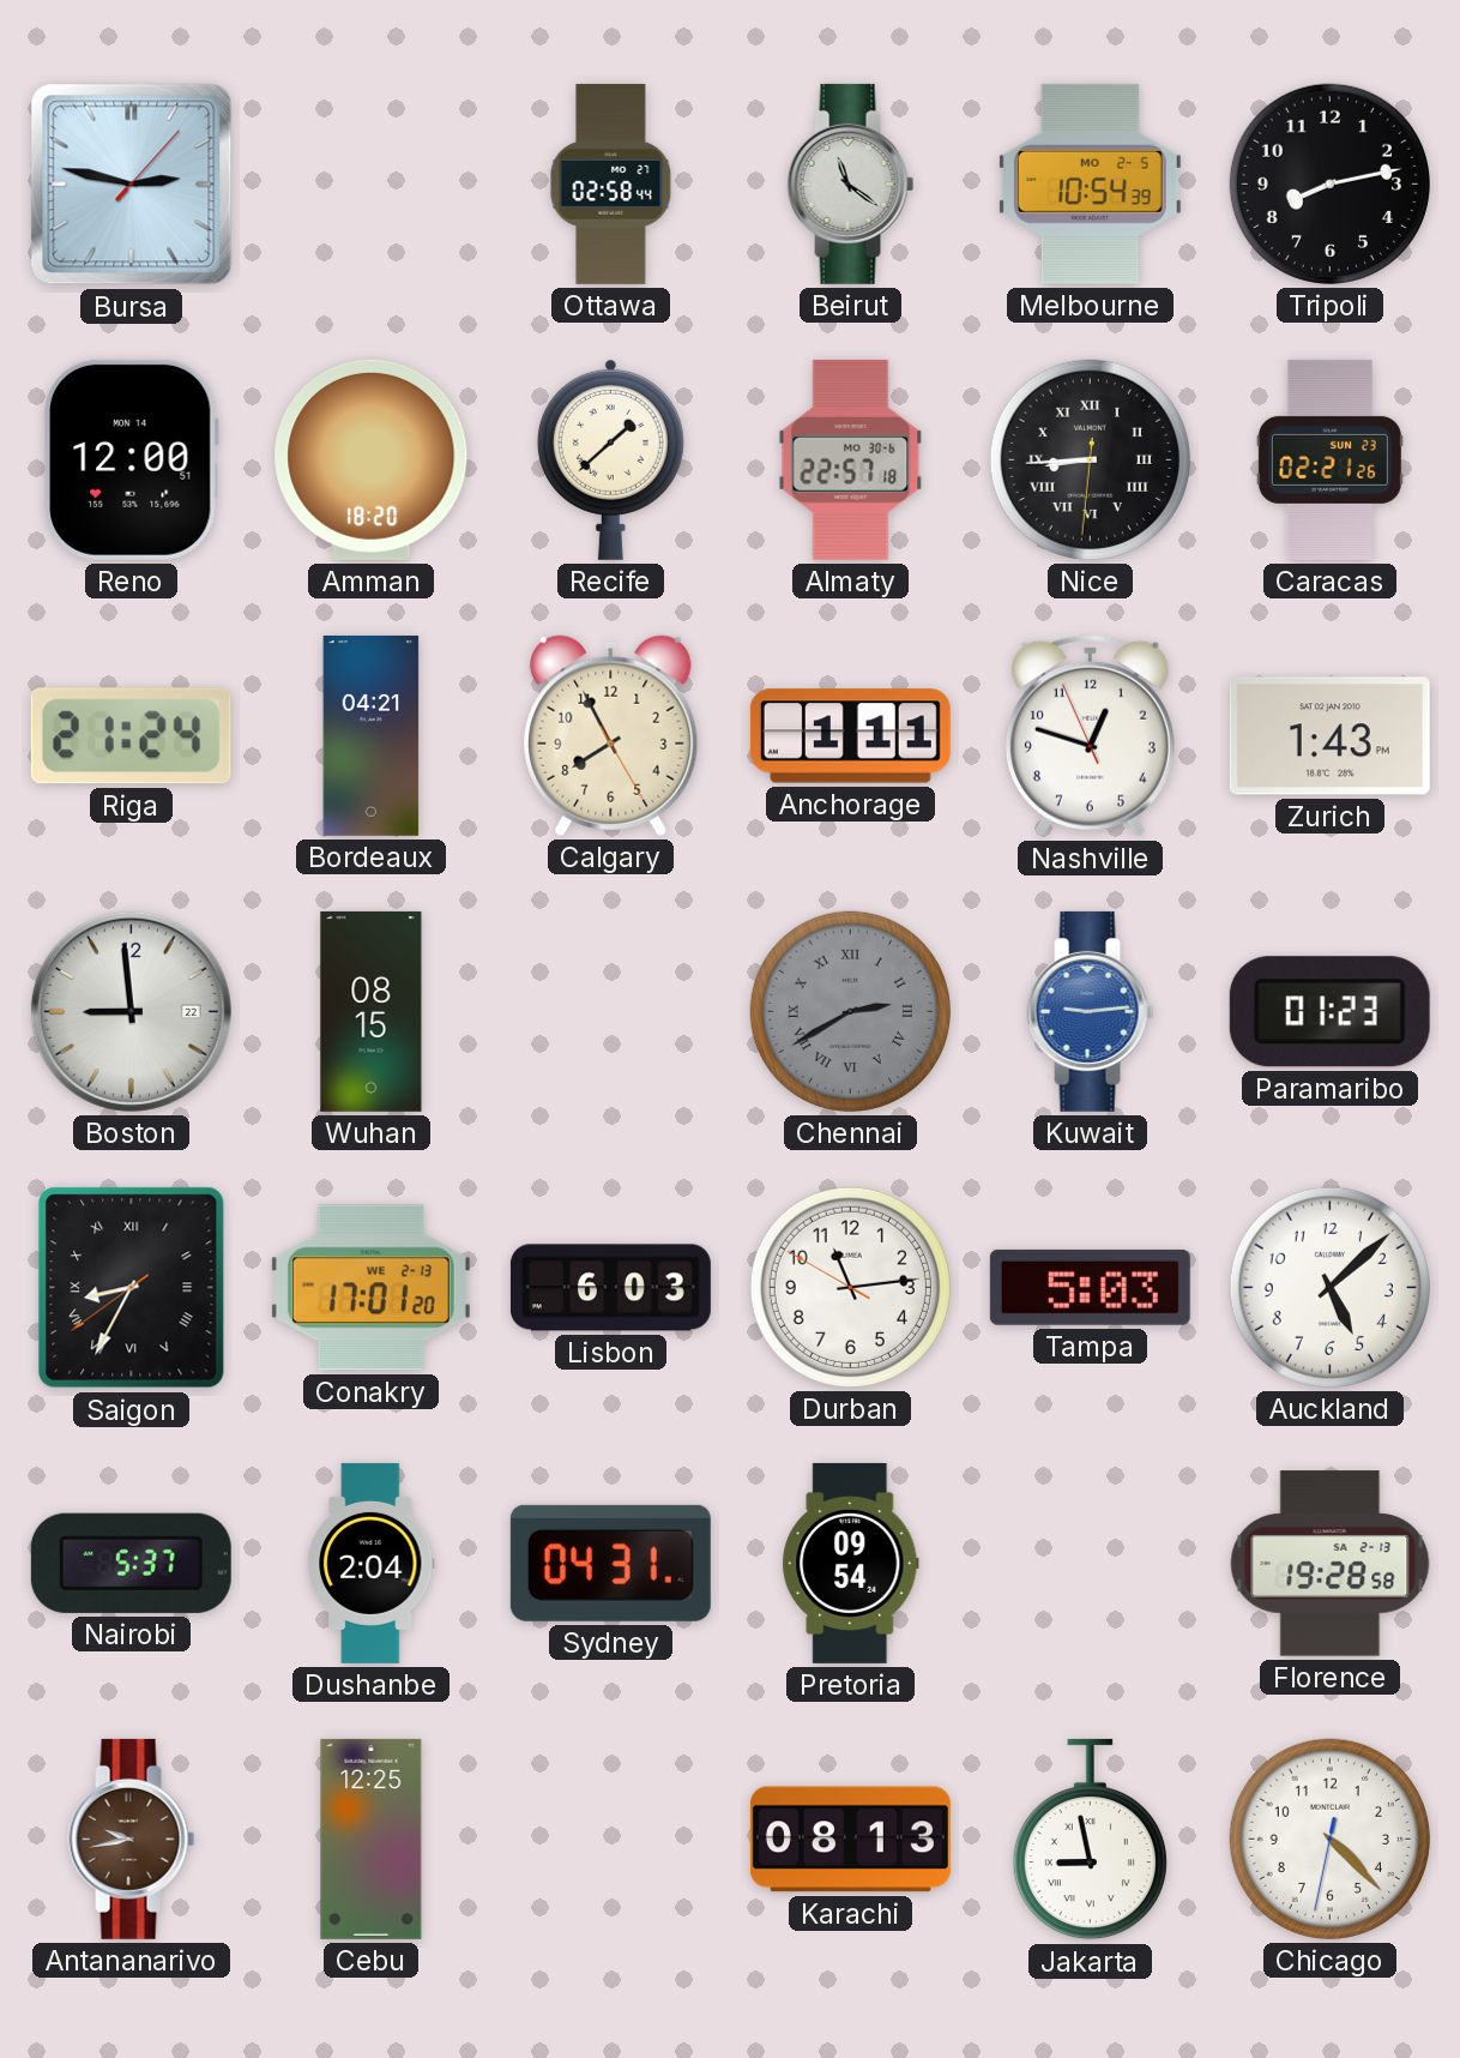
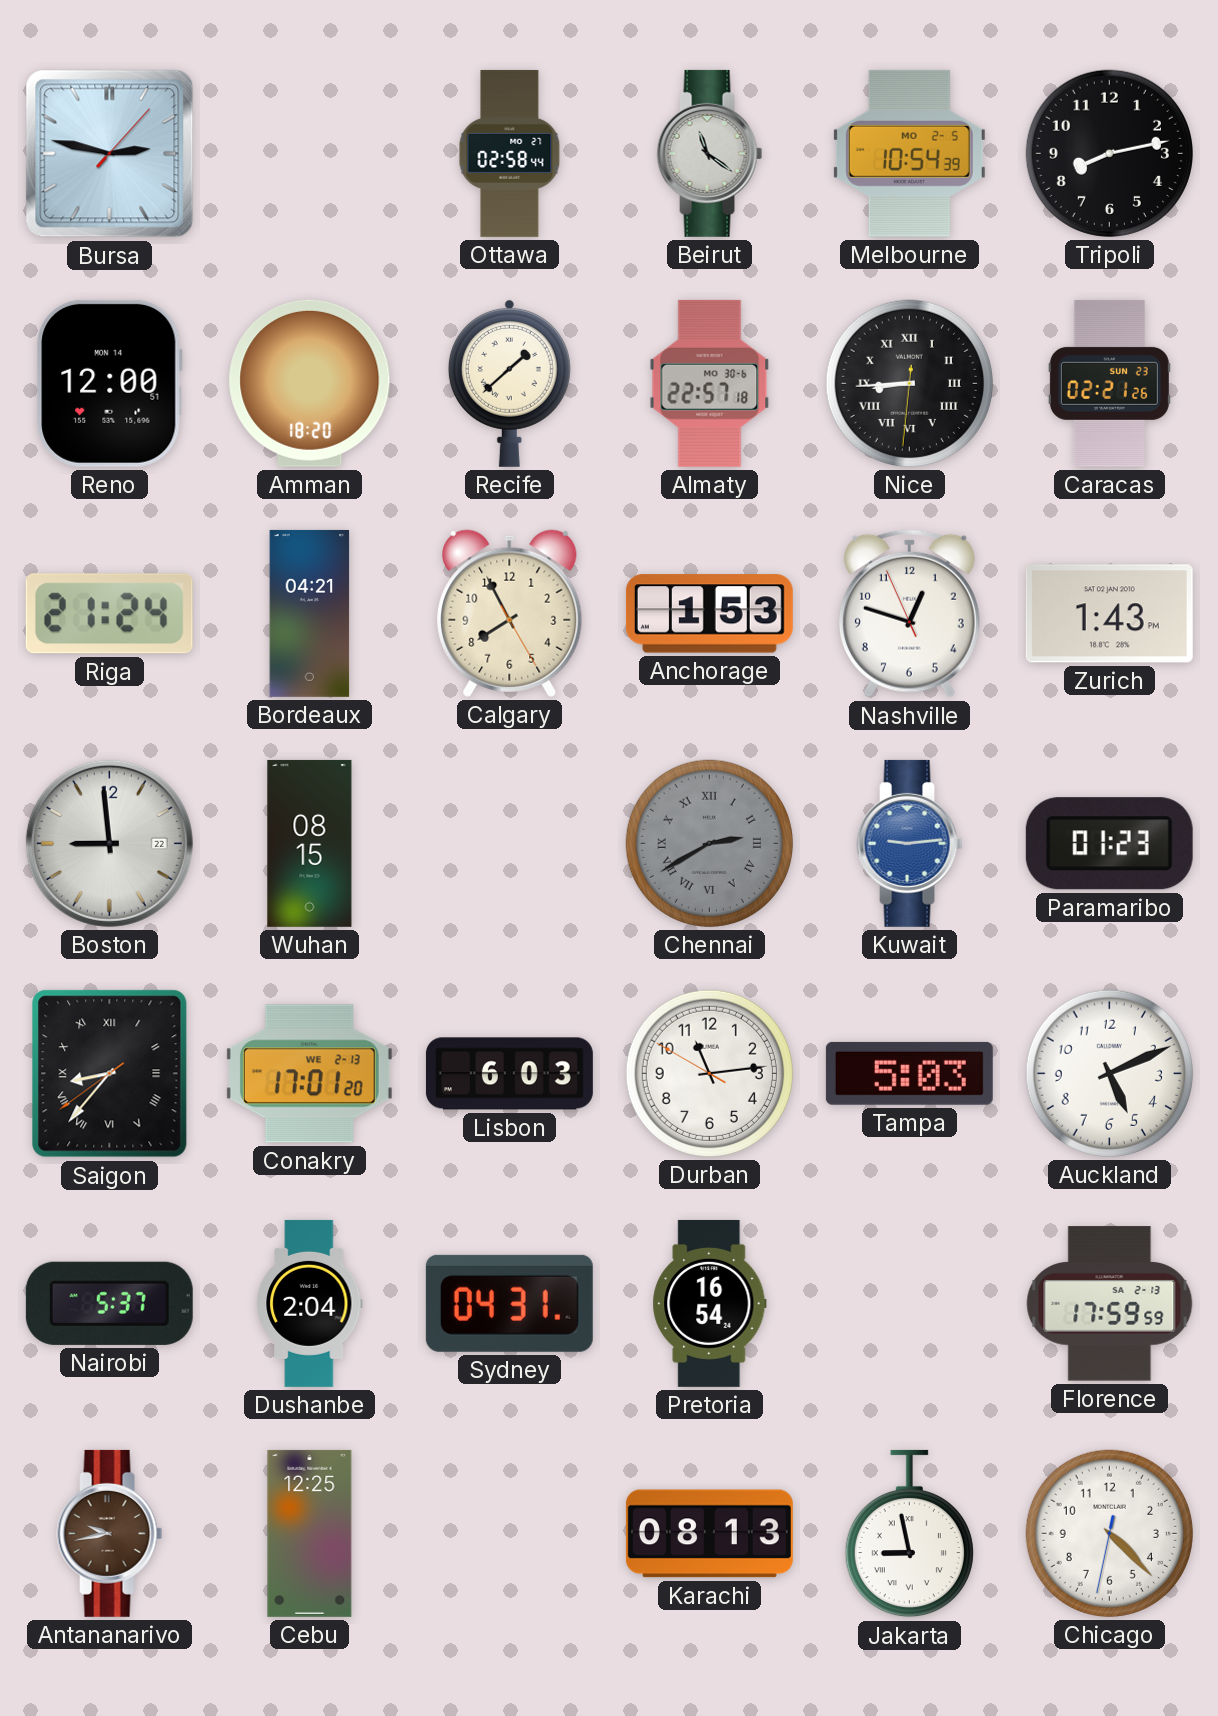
Anchorage: 1:11 -> 1:53 (709, 614)
Saigon: 8:34 -> 8:36 (110, 1074)
Auckland: 5:08 -> 5:11 (1109, 1073)
Pretoria: 09:54 -> 16:54 (710, 1303)
Florence: 19:28 -> 17:59 (1110, 1304)
